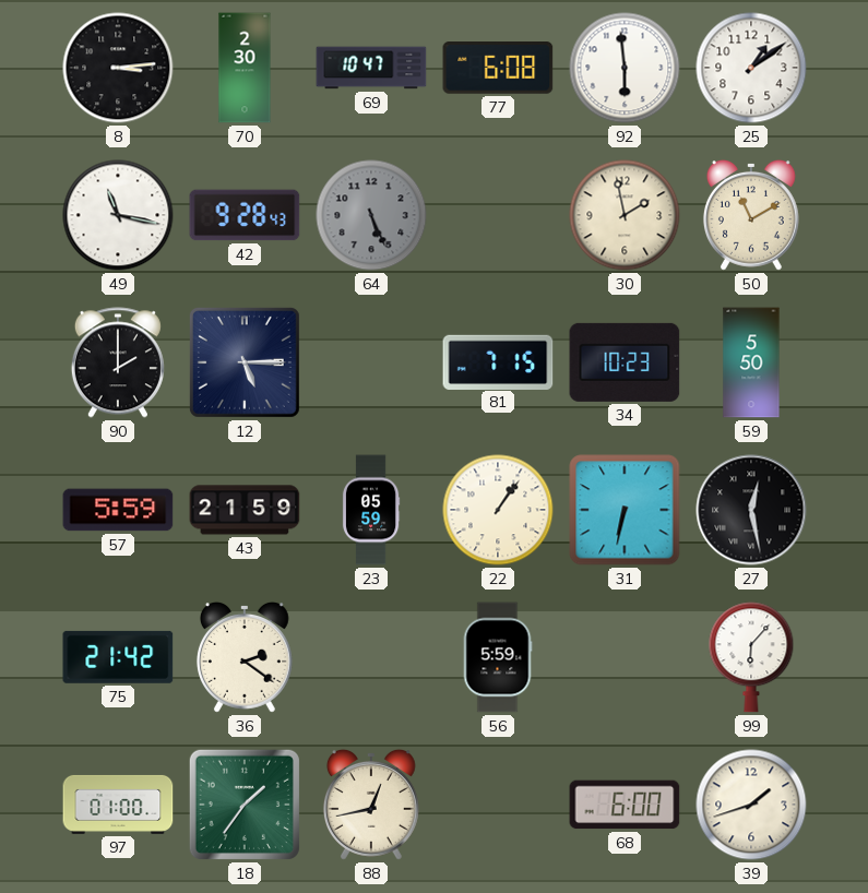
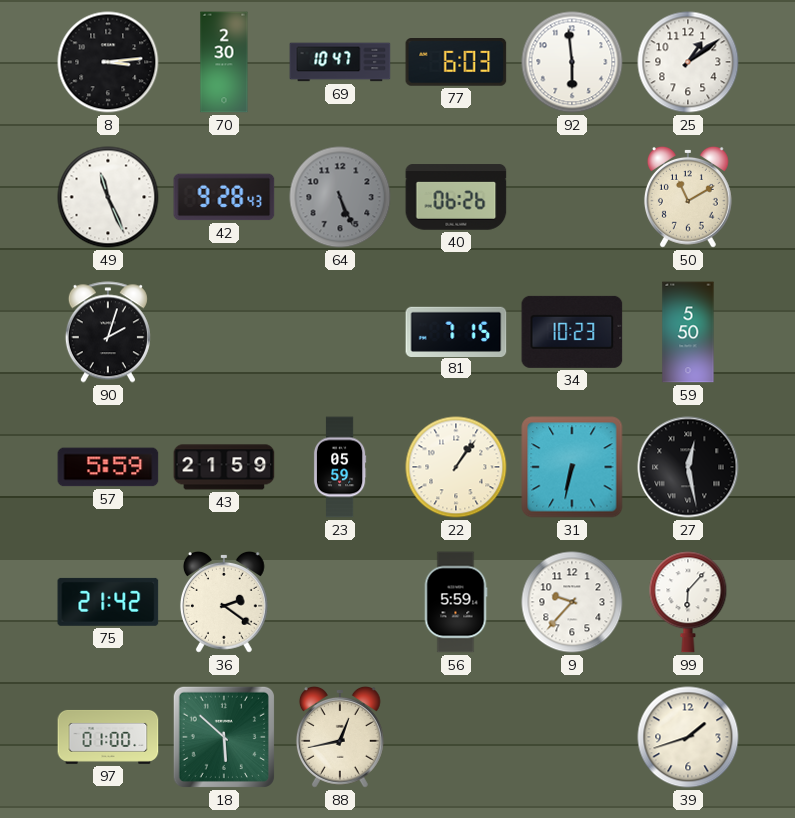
77: 6:08 -> 6:03 (456, 62)
49: 11:17 -> 11:26 (108, 197)
40: none -> 06:26 (456, 197)
30: 1:58 -> none (625, 215)
90: 2:00 -> 2:03 (108, 332)
12: 5:15 -> none (245, 362)
9: none -> 9:37 (572, 602)
18: 1:36 -> 5:52 (224, 737)
68: 6:00 -> none (625, 805)
